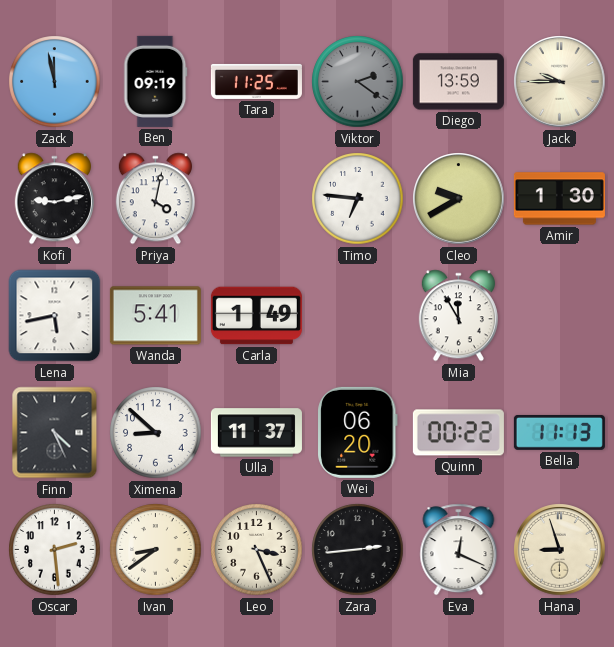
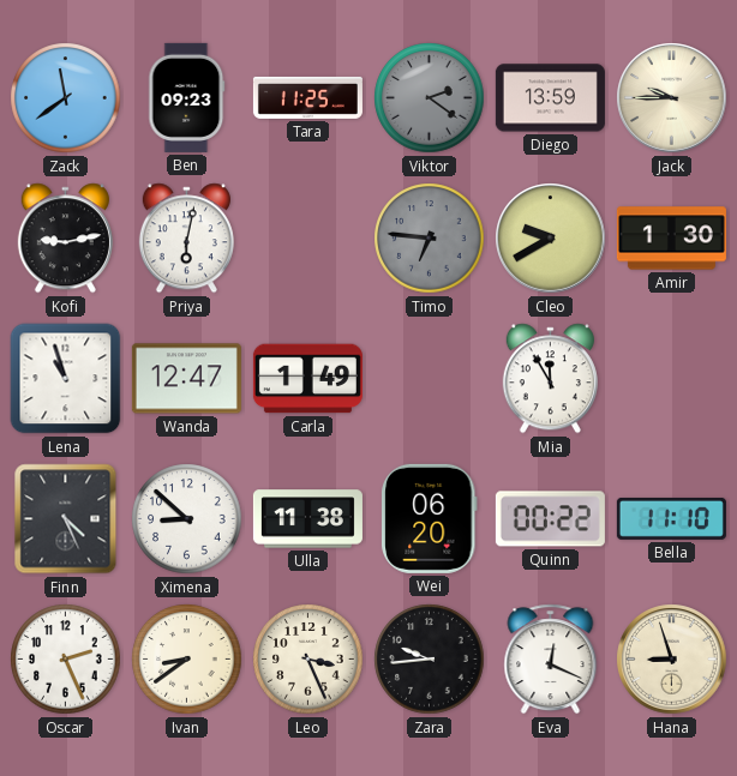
Zack: 11:58 -> 11:39 (66, 98)
Ben: 09:19 -> 09:23 (187, 97)
Priya: 4:02 -> 6:02 (186, 239)
Timo dial: white -> grey (430, 239)
Lena: 5:43 -> 10:57 (66, 379)
Wanda: 5:41 -> 12:47 (186, 379)
Ulla: 11:37 -> 11:38 (307, 519)
Bella: 11:13 -> 11:10 (671, 518)
Oscar: 2:29 -> 2:26 (66, 660)
Zara: 2:44 -> 9:44 (430, 660)
